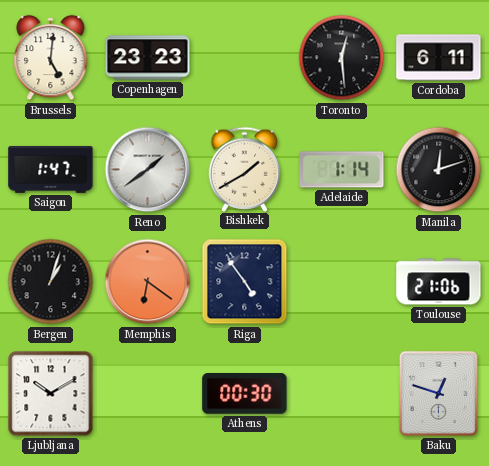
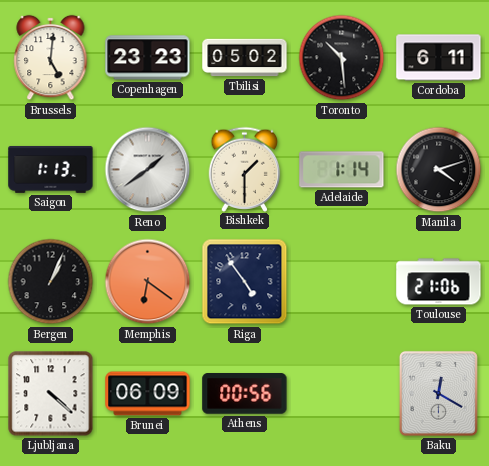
Tbilisi: none -> 05:02 (245, 58)
Toronto: 12:29 -> 10:29 (342, 58)
Saigon: 1:47 -> 1:13 (51, 170)
Bishkek: 1:40 -> 1:30 (245, 169)
Manila: 12:12 -> 4:12 (439, 170)
Bergen: 1:03 -> 1:04 (51, 282)
Ljubljana: 10:10 -> 4:22 (51, 394)
Brunei: none -> 06:09 (148, 394)
Athens: 00:30 -> 00:56 (245, 394)
Baku: 12:48 -> 12:20 (438, 393)
